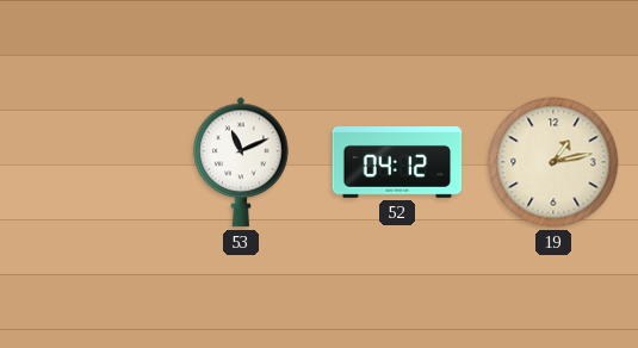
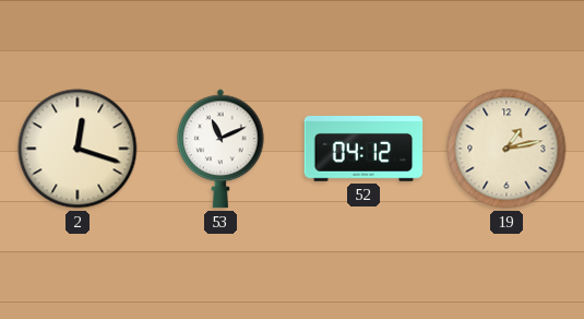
2: none -> 12:18 (78, 149)
